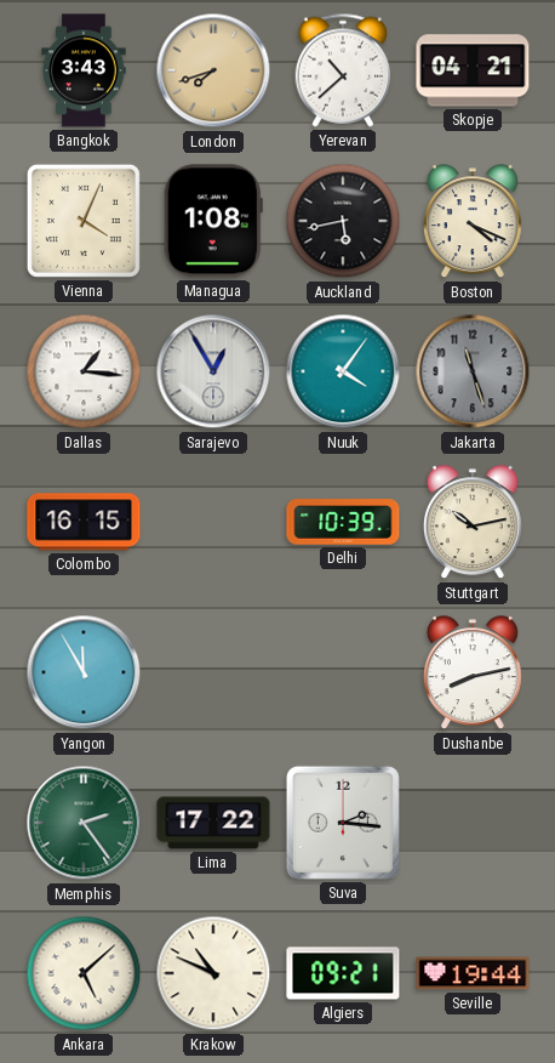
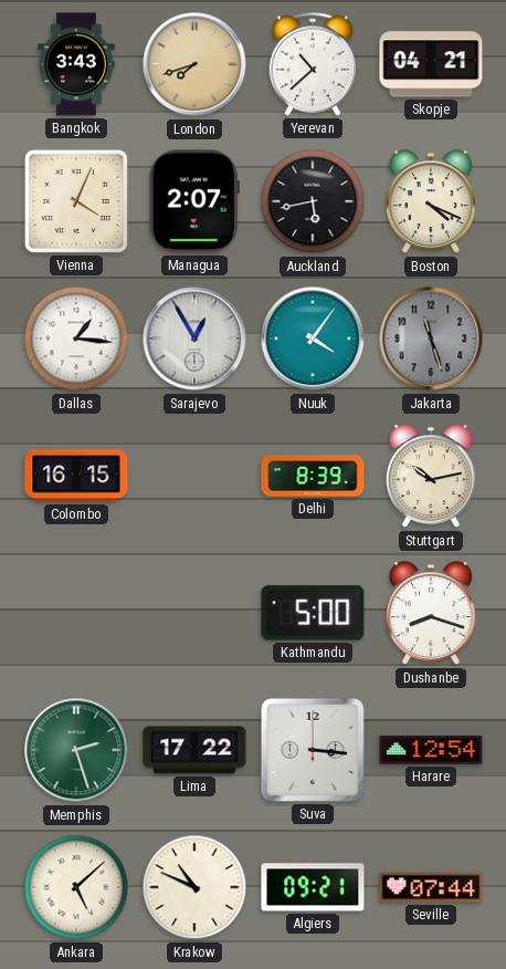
Managua: 1:08 -> 2:07 (194, 201)
Delhi: 10:39 -> 8:39 (313, 476)
Yangon: 11:55 -> none (84, 672)
Kathmandu: none -> 5:00 (313, 613)
Dushanbe: 8:13 -> 8:18 (431, 614)
Memphis: 2:24 -> 2:27 (76, 750)
Suva: 2:16 -> 3:16 (313, 750)
Harare: none -> 12:54 (431, 750)
Seville: 19:44 -> 07:44 (431, 887)
